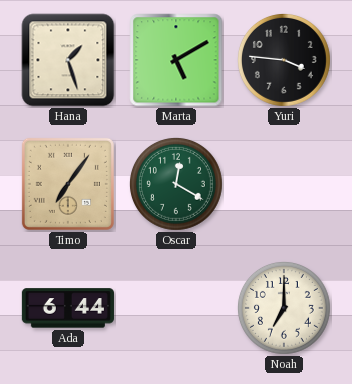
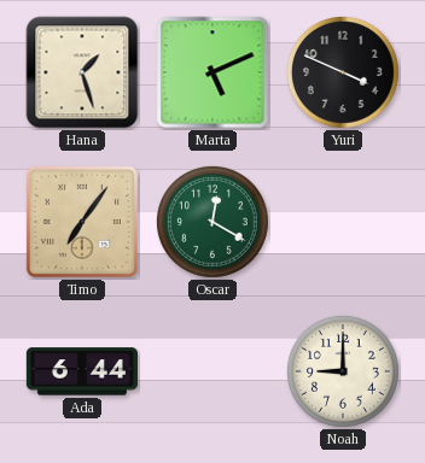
Marta: 5:10 -> 5:11 (212, 72)
Yuri: 3:46 -> 3:49 (343, 72)
Noah: 7:00 -> 9:00 (343, 371)
